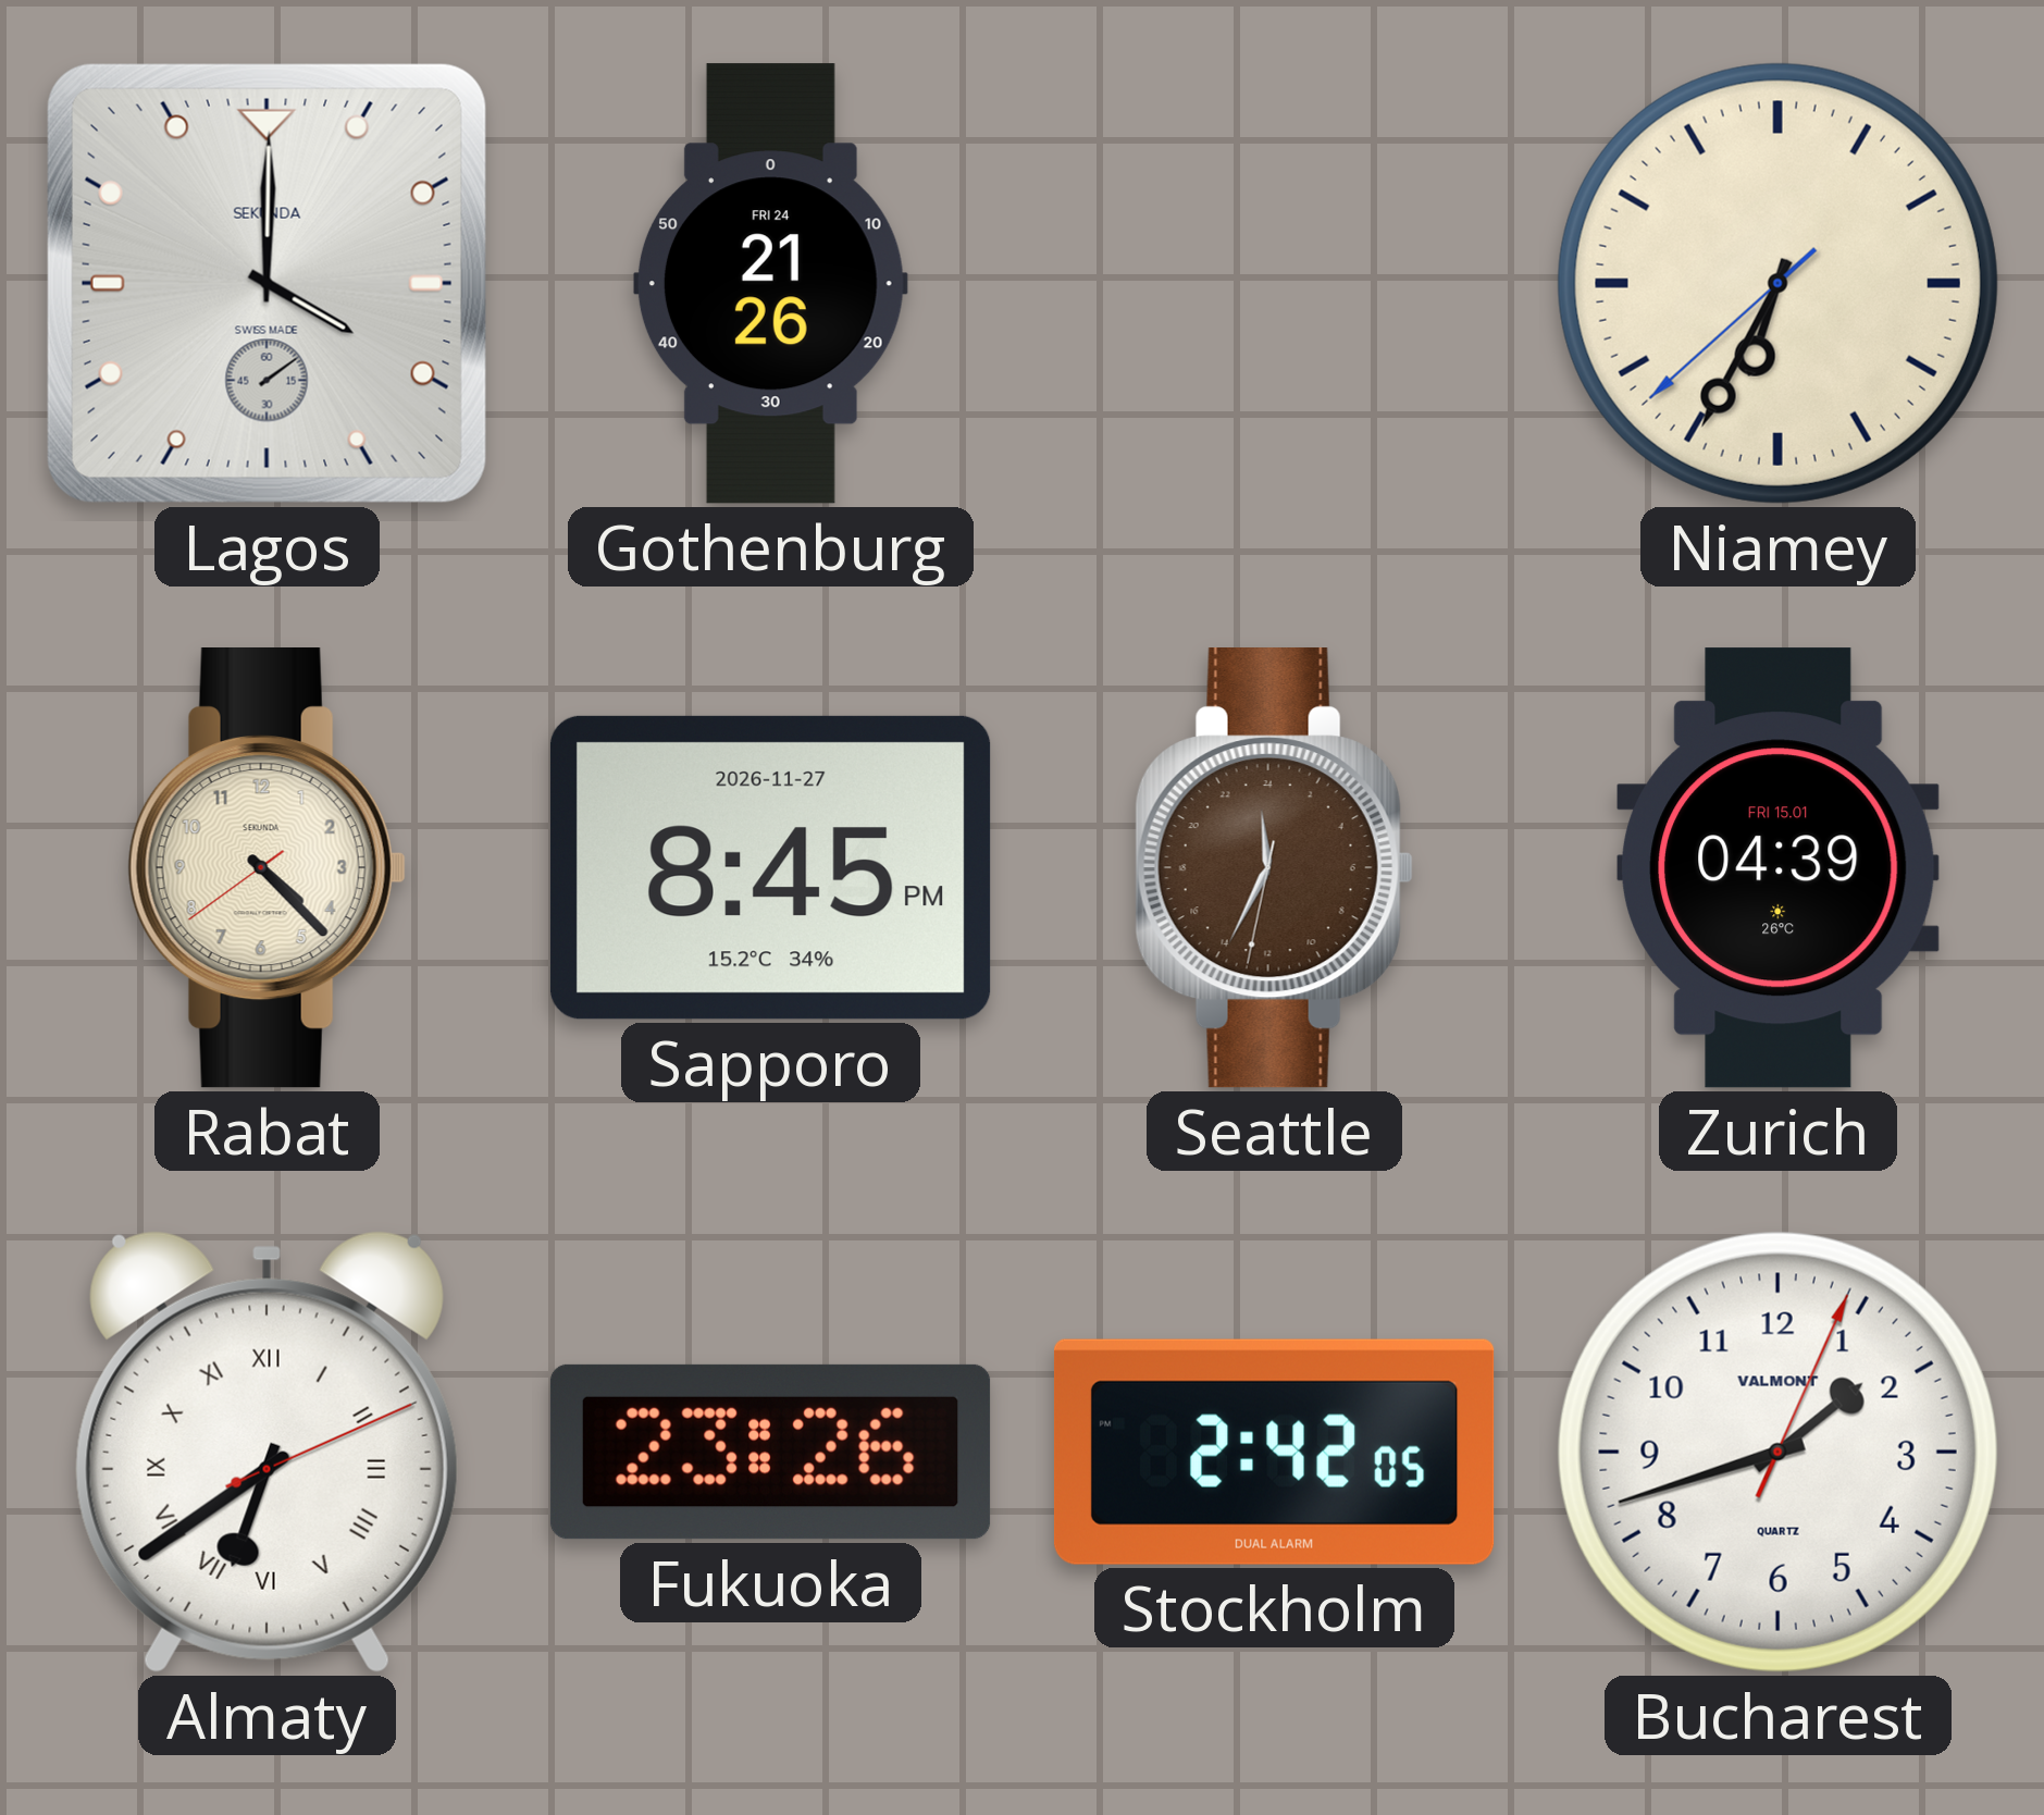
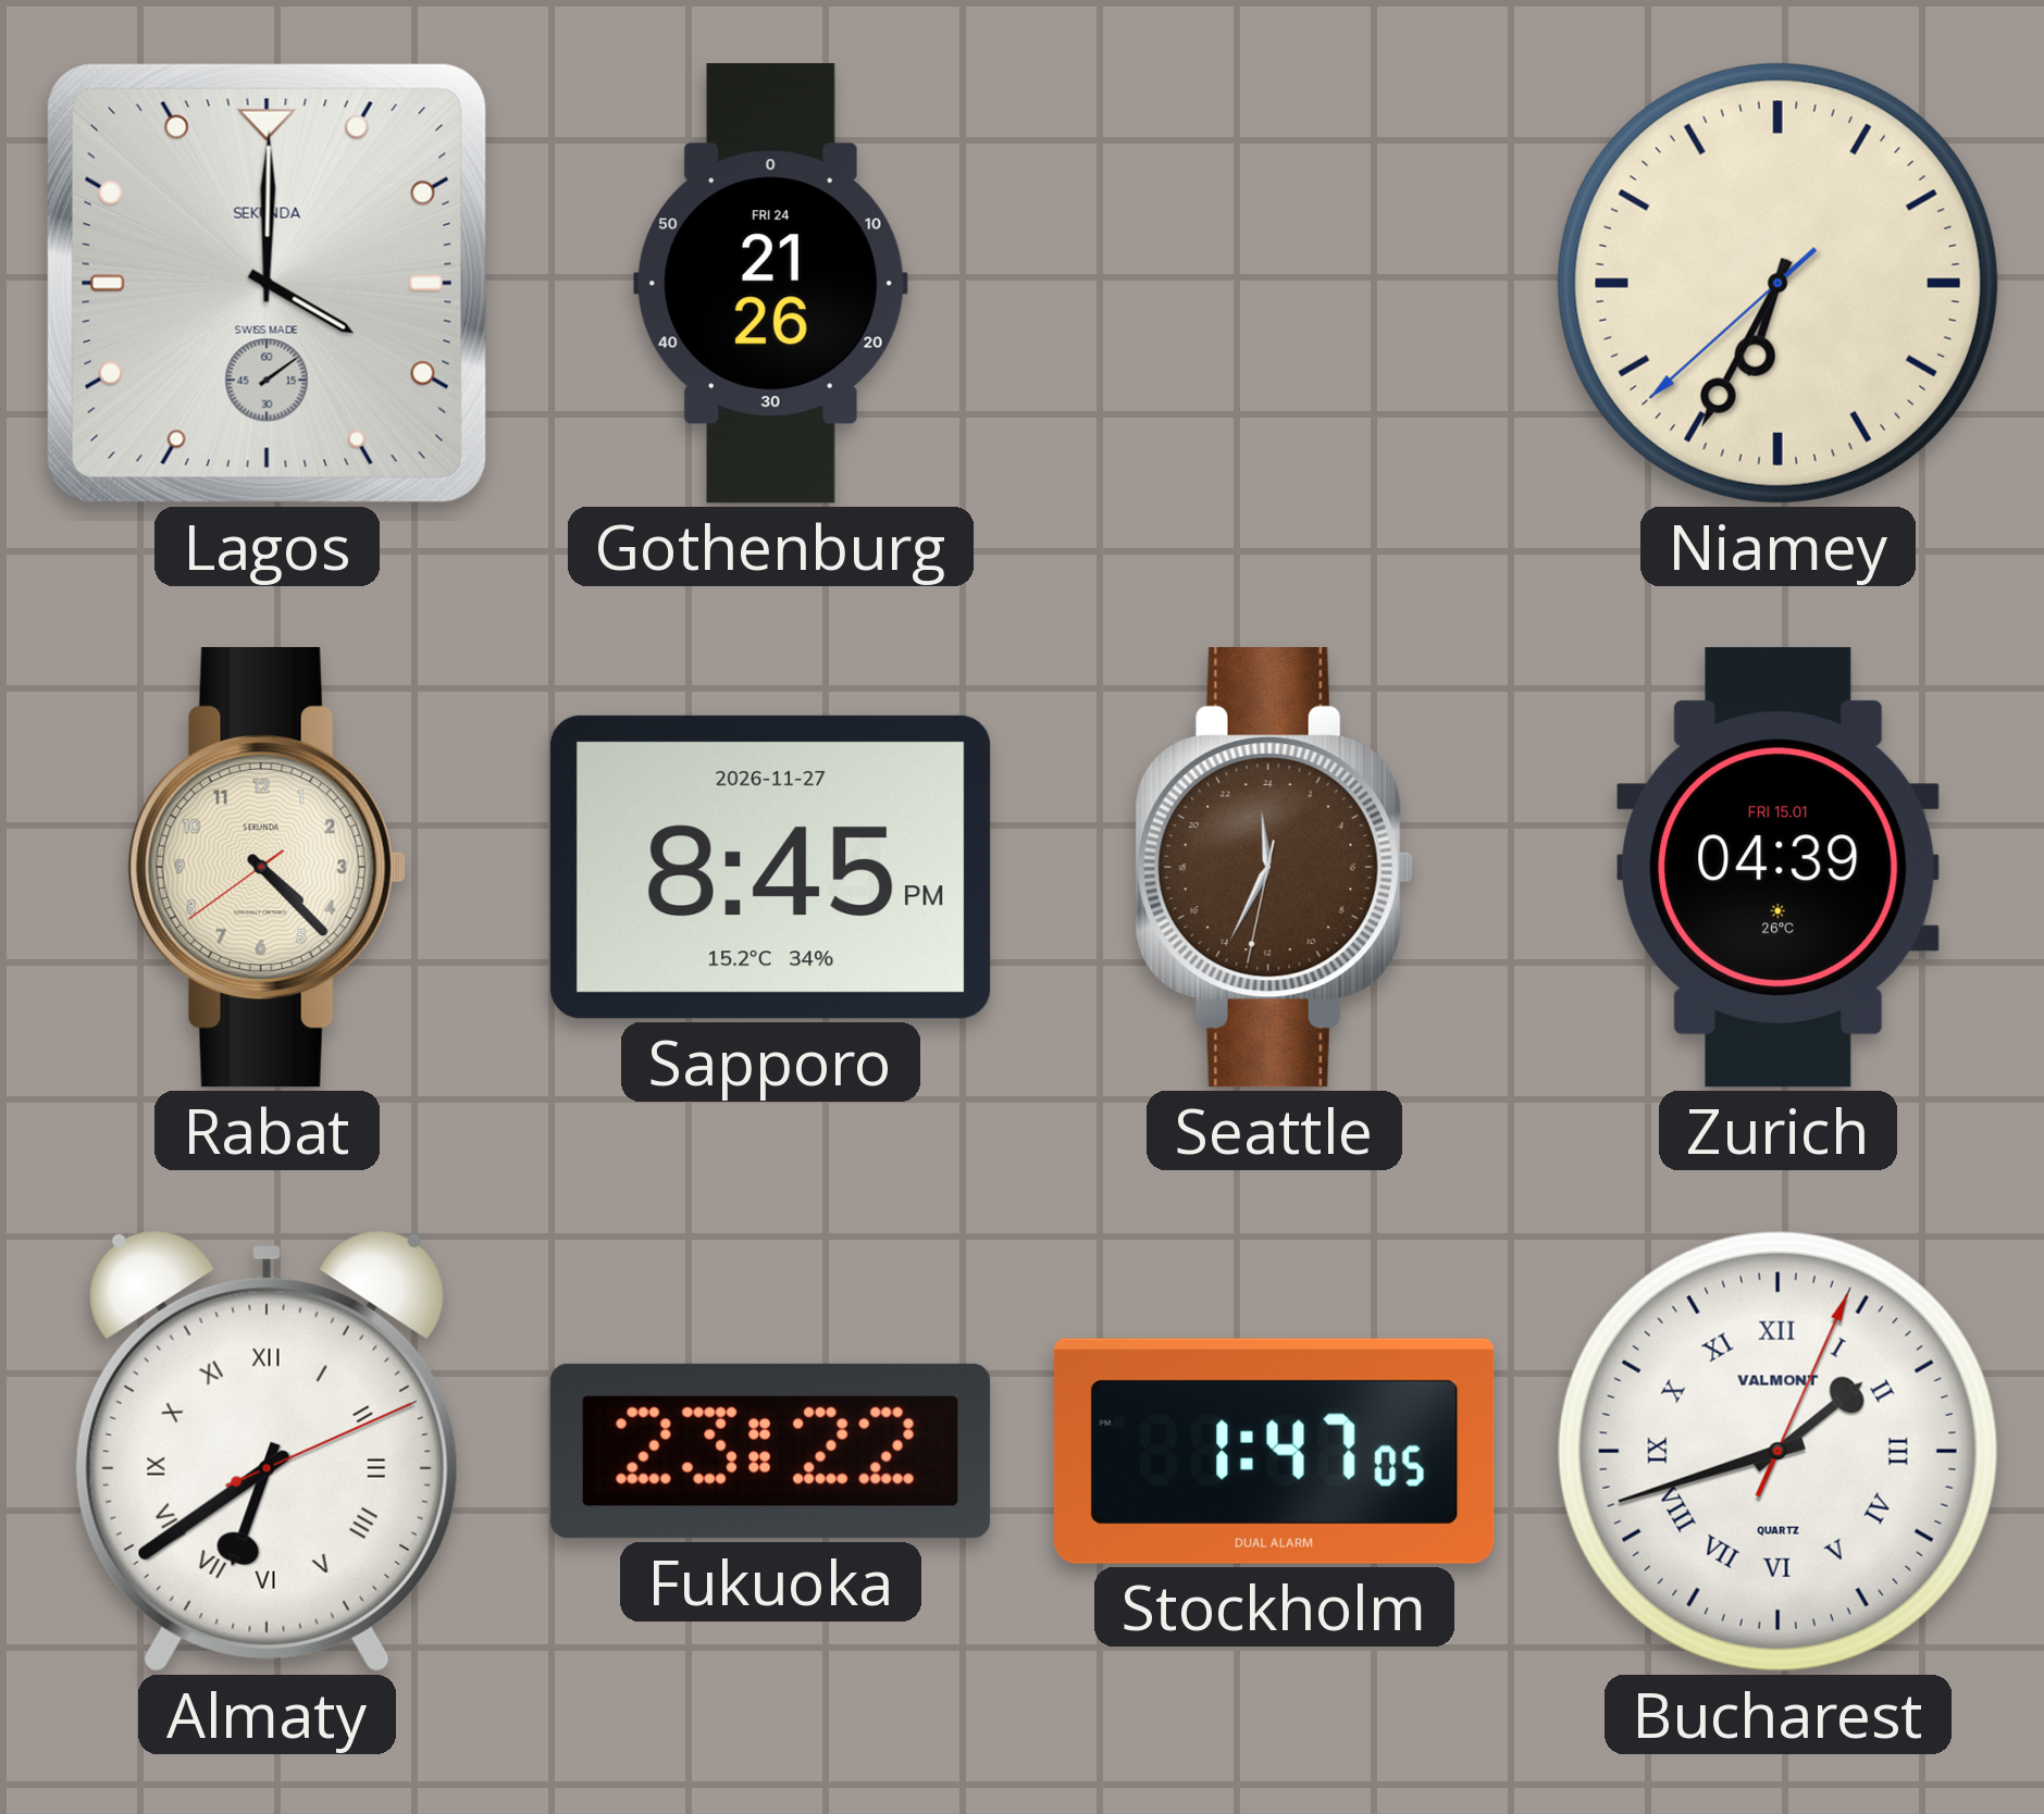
Fukuoka: 23:26 -> 23:22 (770, 1451)
Stockholm: 2:42 -> 1:47 (1274, 1451)
Bucharest numerals: Arabic -> Roman (1777, 1451)
